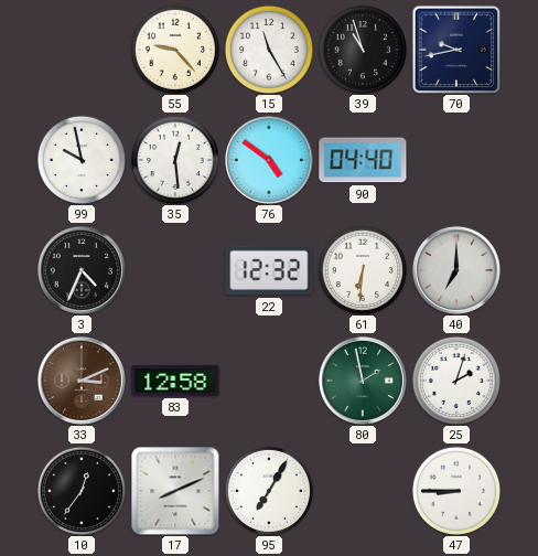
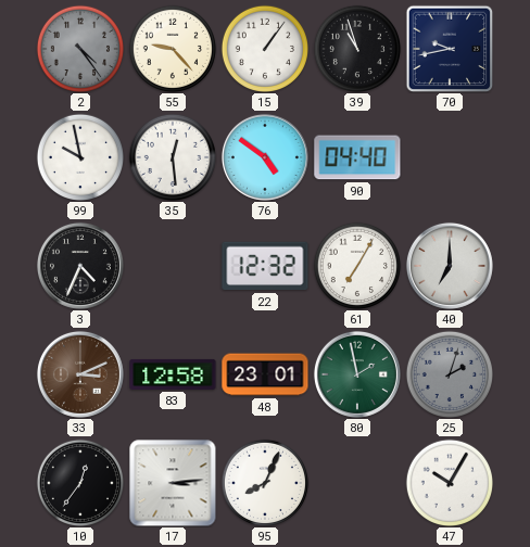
2: none -> 4:24 (79, 48)
15: 11:25 -> 1:06 (264, 48)
61: 6:31 -> 7:05 (356, 265)
48: none -> 23:01 (265, 374)
25 dial: white -> grey (449, 373)
17: 8:11 -> 3:14 (173, 483)
95: 7:05 -> 8:04 (264, 482)
47: 8:45 -> 10:05 (449, 482)
